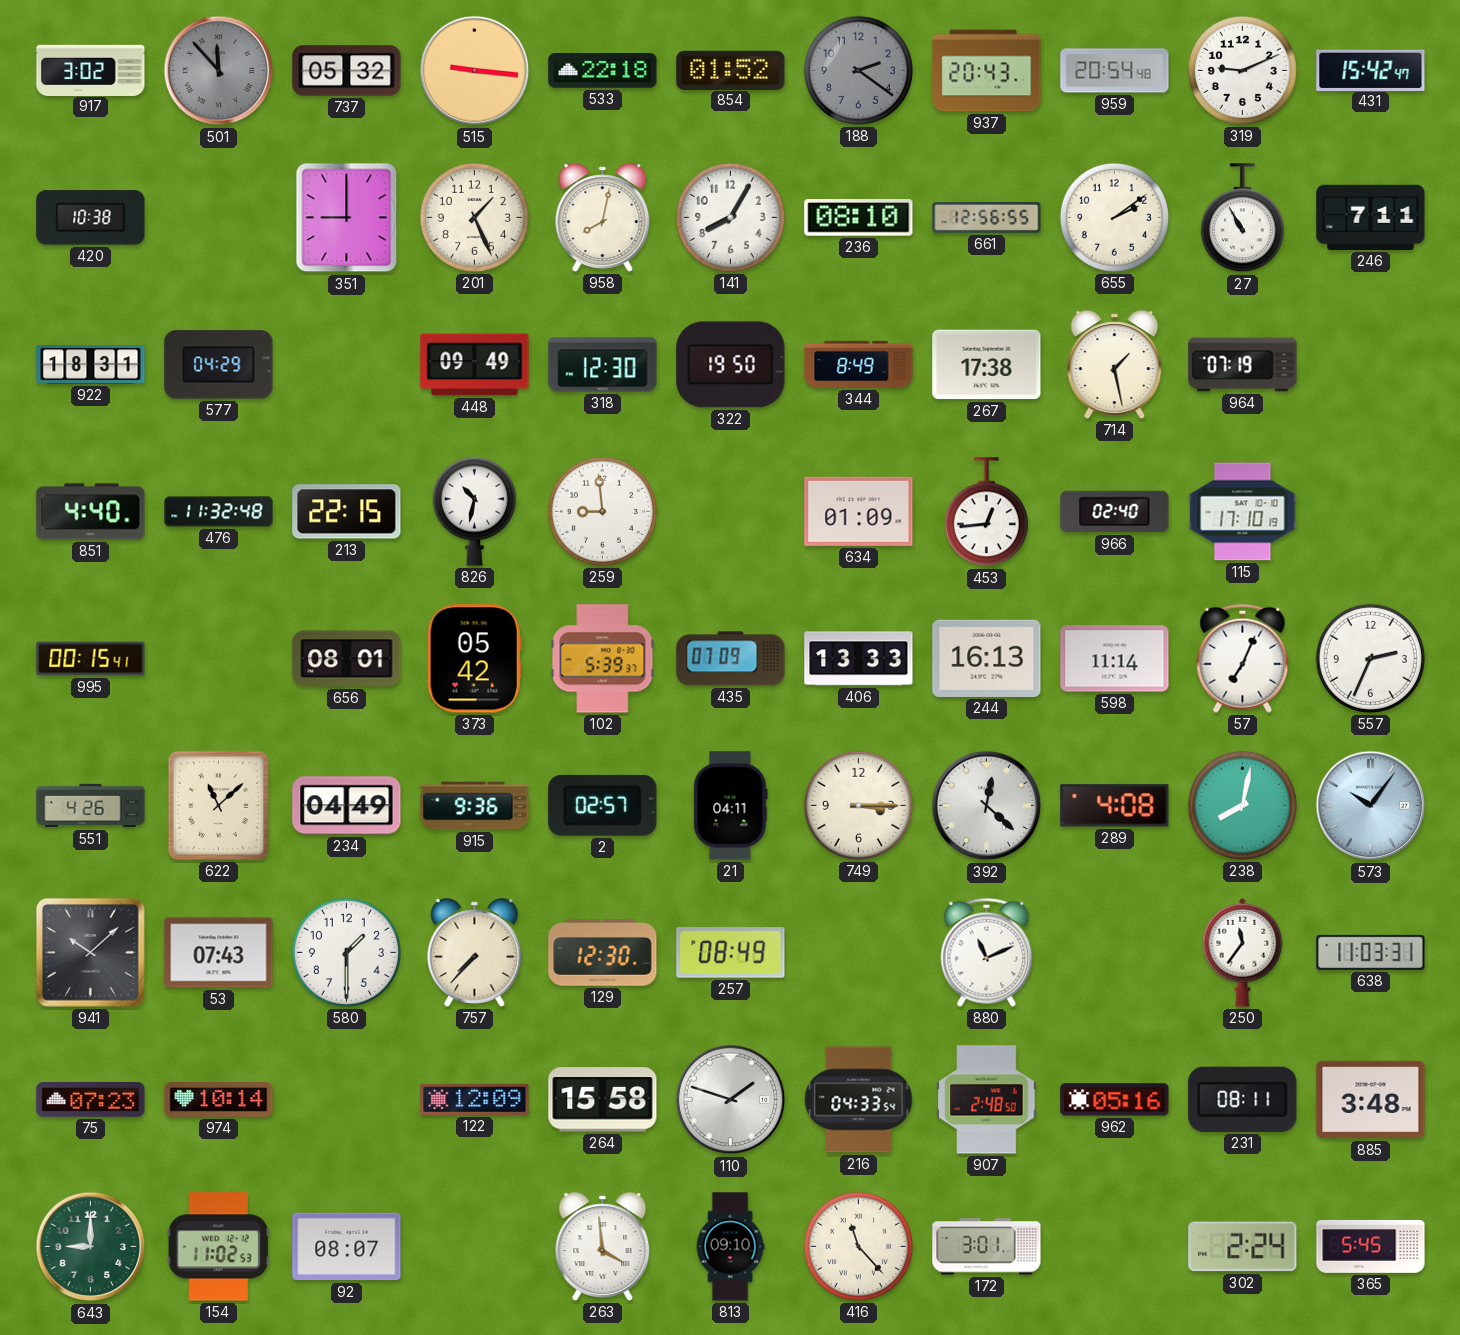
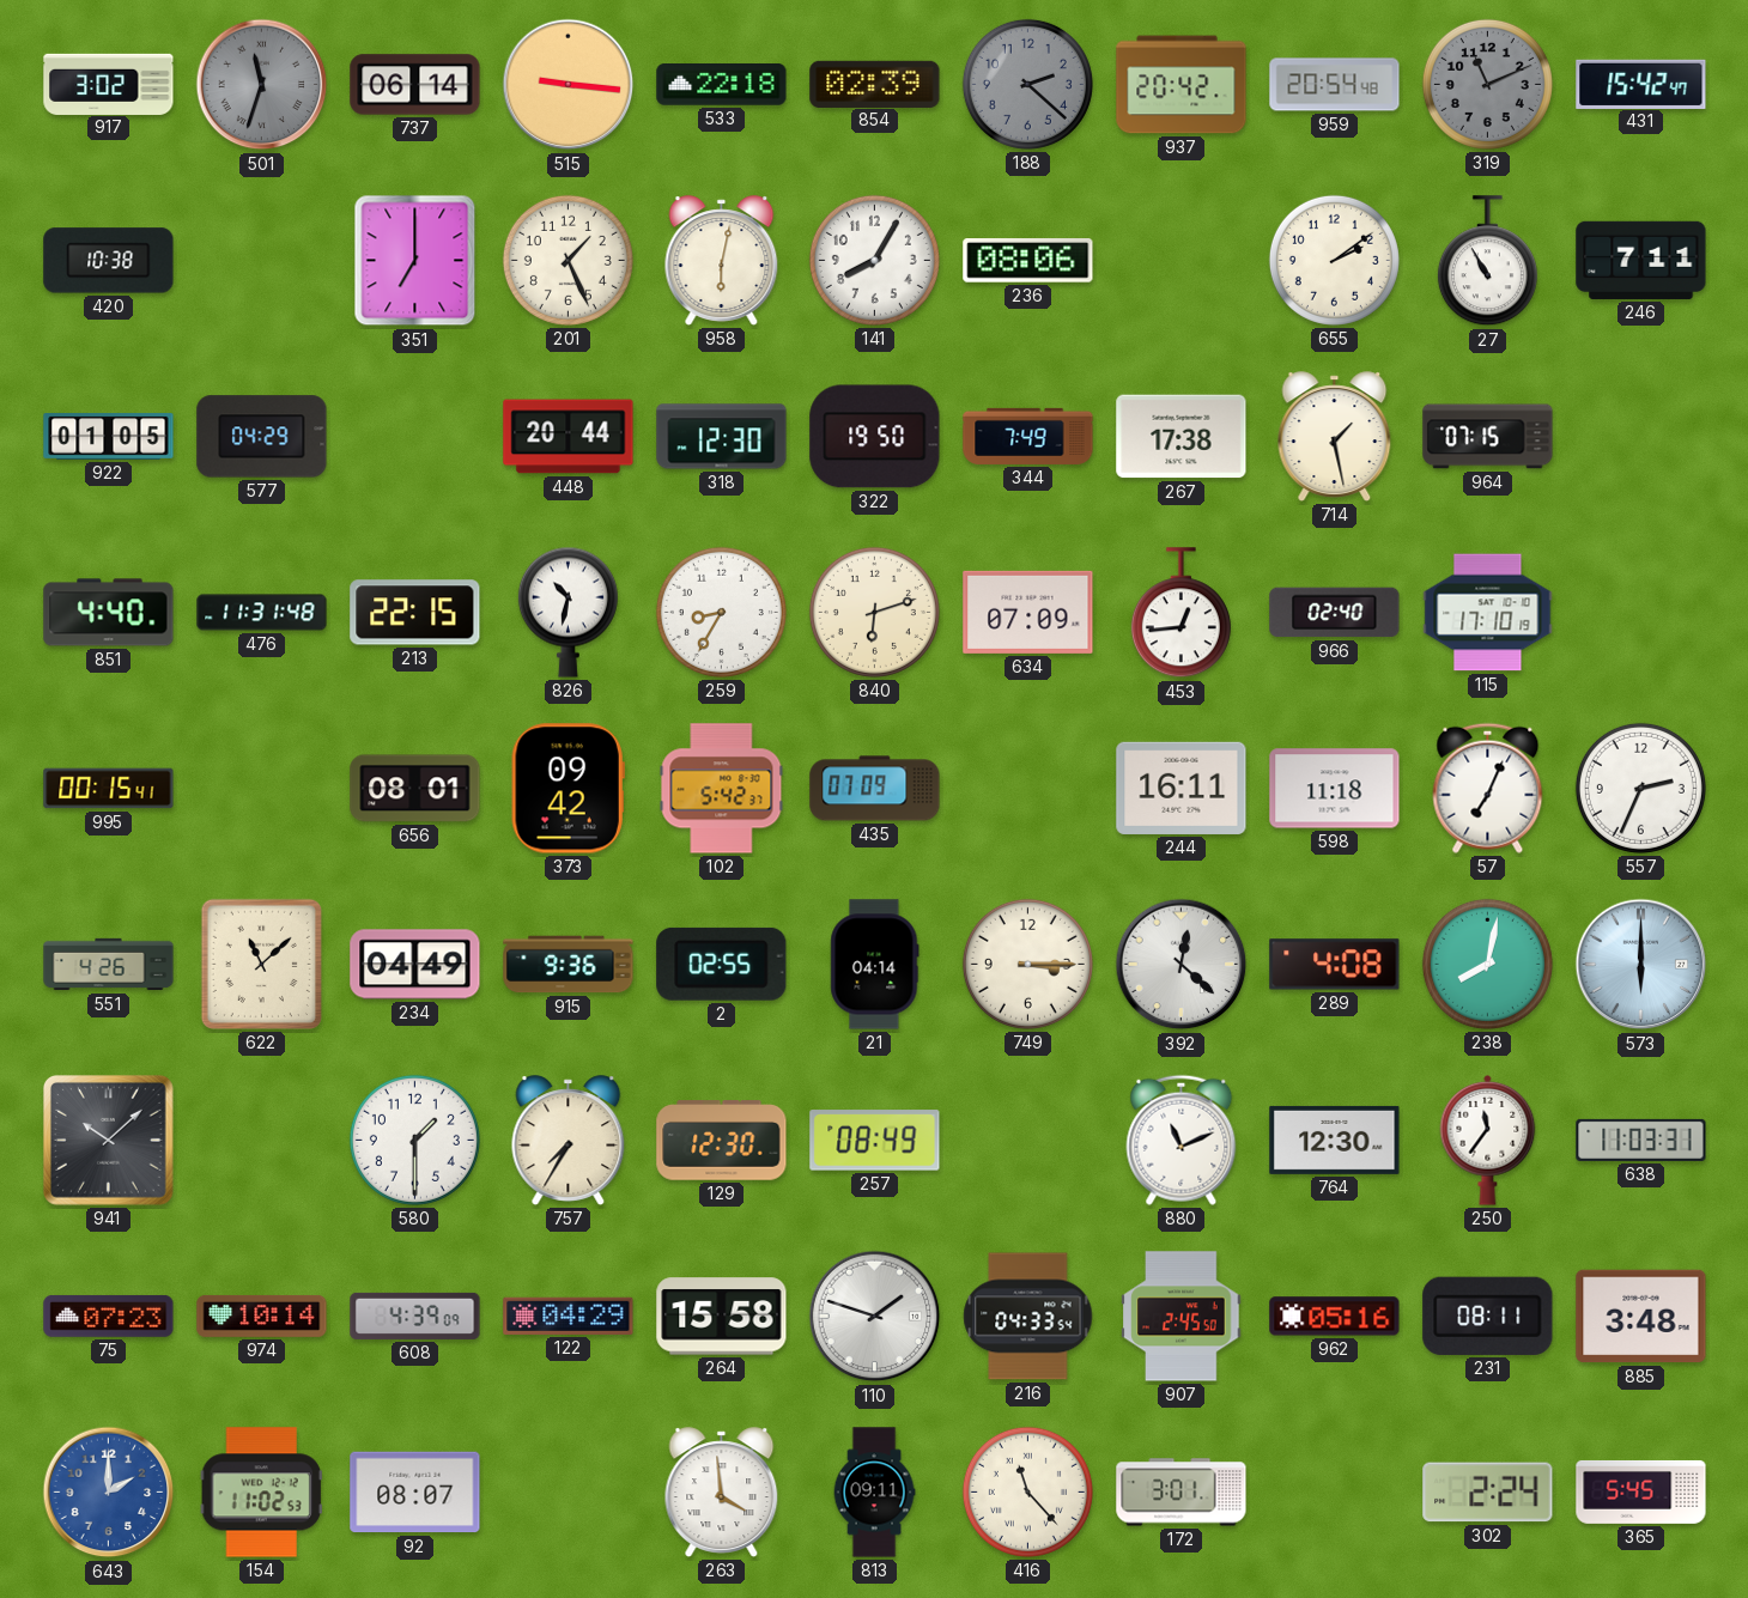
501: 11:53 -> 11:33 (262, 85)
737: 05:32 -> 06:14 (415, 85)
854: 01:52 -> 02:39 (875, 84)
188: 2:21 -> 2:22 (1027, 84)
937: 20:43 -> 20:42 (1182, 85)
319: 9:11 -> 11:11 (1487, 84)
319 dial: white -> grey (1487, 84)
351: 9:00 -> 7:00 (415, 261)
958: 8:02 -> 6:02 (722, 261)
236: 08:10 -> 08:06 (1028, 261)
661: 12:56 -> none (987, 217)
922: 18:31 -> 01:05 (109, 437)
448: 09:49 -> 20:44 (569, 437)
344: 8:49 -> 7:49 (1028, 436)
964: 07:19 -> 07:15 (1488, 437)
476: 11:32 -> 11:31 (262, 613)
259: 8:59 -> 8:35 (721, 612)
840: none -> 6:12 (874, 612)
634: 01:09 -> 07:09 (1028, 612)
373: 05:42 -> 09:42 (568, 789)
102: 5:39 -> 5:42 (722, 789)
406: 13:33 -> none (859, 659)
244: 16:13 -> 16:11 (1182, 788)
598: 11:14 -> 11:18 (1335, 789)
2: 02:57 -> 02:55 (722, 964)
21: 04:11 -> 04:14 (875, 965)
573: 10:06 -> 6:00 (1641, 965)
53: 07:43 -> none (219, 953)
757: 7:37 -> 7:35 (569, 1141)
764: none -> 12:30 (1335, 1140)
608: none -> 4:39 (415, 1316)
122: 12:09 -> 04:29 (569, 1316)
907: 2:48 -> 2:45 (1182, 1317)
643: 9:00 -> 2:00 (109, 1493)
643 dial: green -> blue (109, 1493)
813: 09:10 -> 09:11 (874, 1493)
